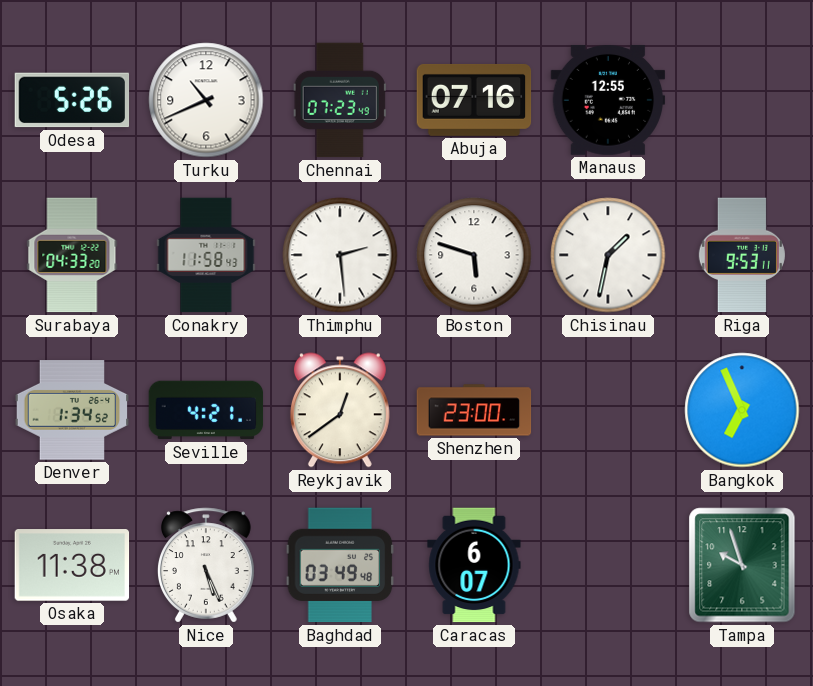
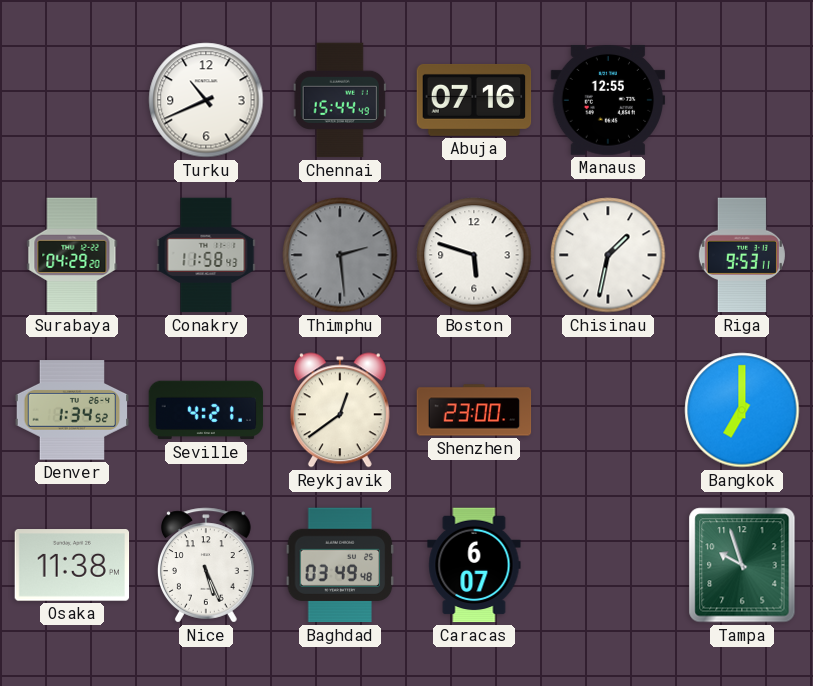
Odesa: 5:26 -> none (72, 100)
Chennai: 07:23 -> 15:44 (340, 100)
Surabaya: 04:33 -> 04:29 (72, 255)
Thimphu dial: white -> grey (340, 255)
Bangkok: 6:56 -> 7:00 (742, 410)
